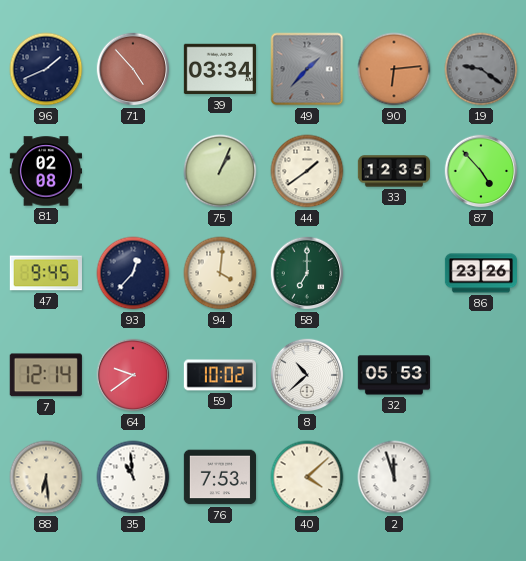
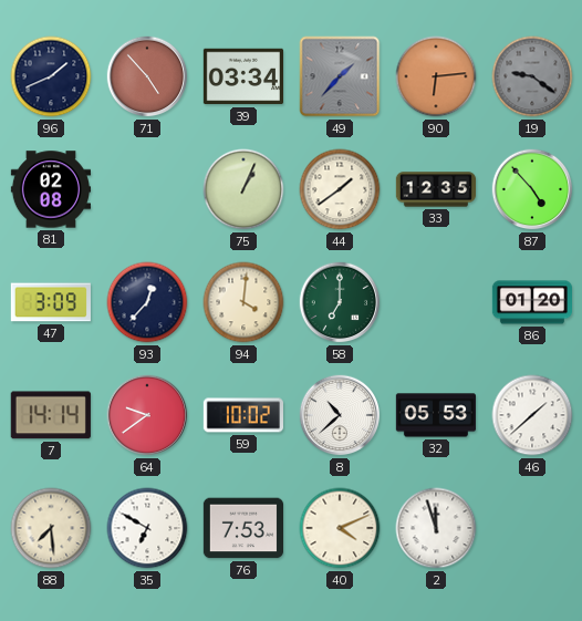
47: 9:45 -> 3:09 (51, 302)
86: 23:26 -> 01:20 (532, 302)
7: 12:14 -> 14:14 (51, 415)
46: none -> 1:38 (532, 415)
88: 6:29 -> 7:29 (51, 528)
35: 10:59 -> 6:50 (147, 528)
40: 4:08 -> 4:11 (340, 528)
